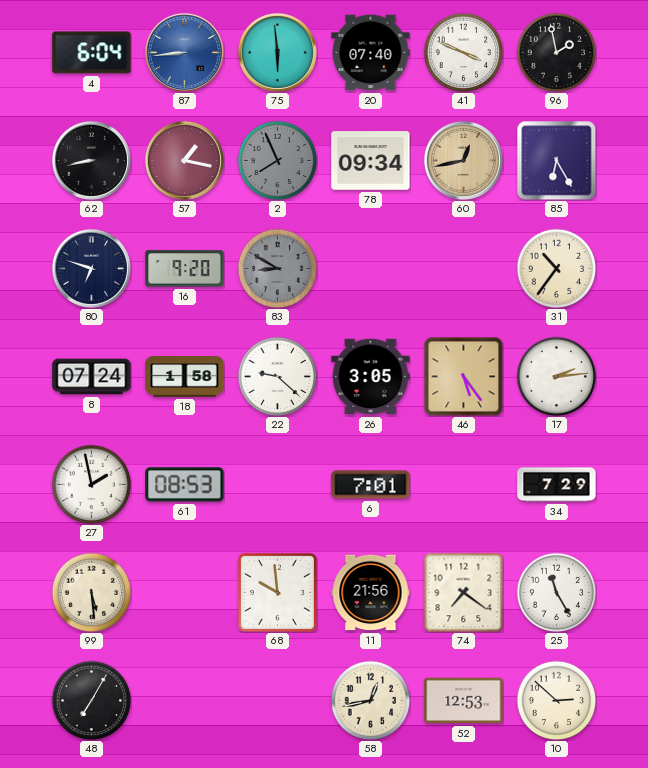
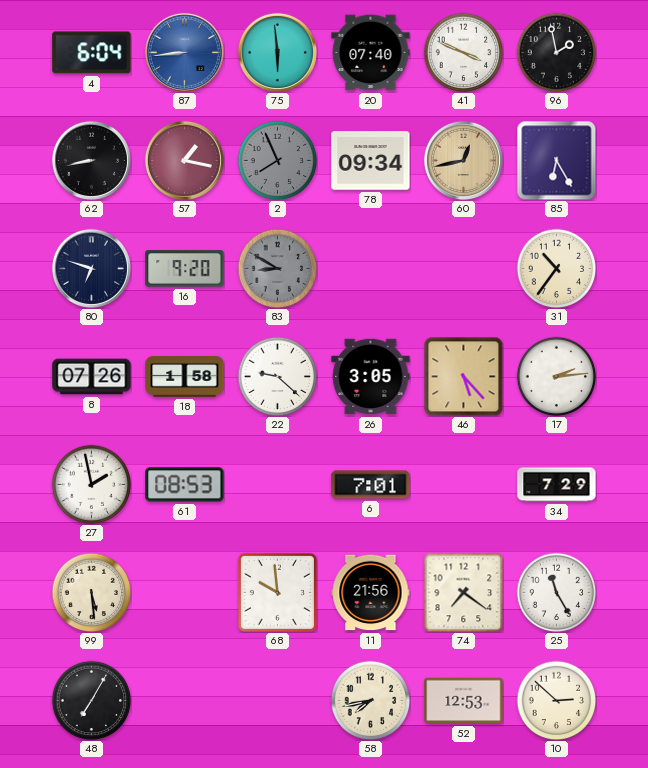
8: 07:24 -> 07:26 (92, 377)
46: 5:24 -> 5:23 (463, 377)
58: 12:43 -> 7:43 (370, 700)
